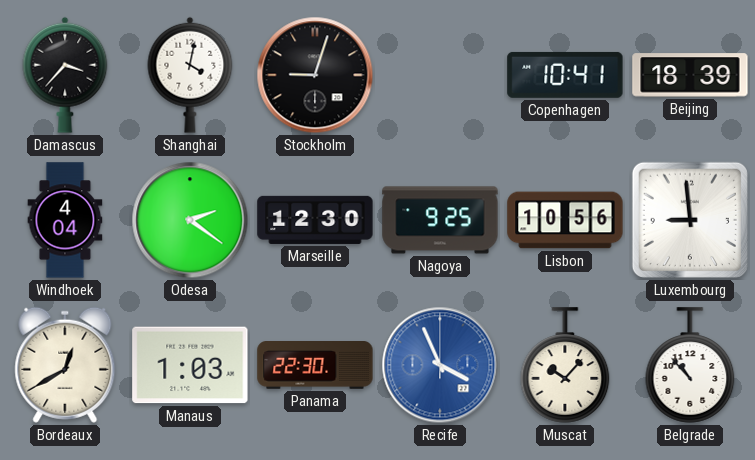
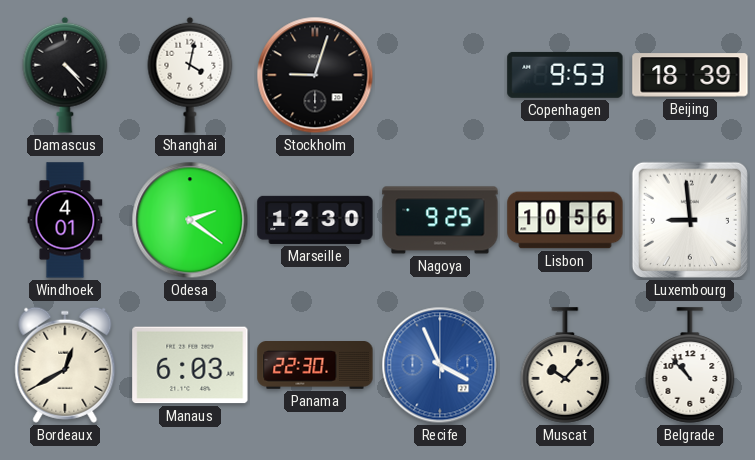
Damascus: 3:37 -> 4:23 (65, 75)
Copenhagen: 10:41 -> 9:53 (565, 75)
Windhoek: 4:04 -> 4:01 (65, 220)
Manaus: 1:03 -> 6:03 (190, 365)
